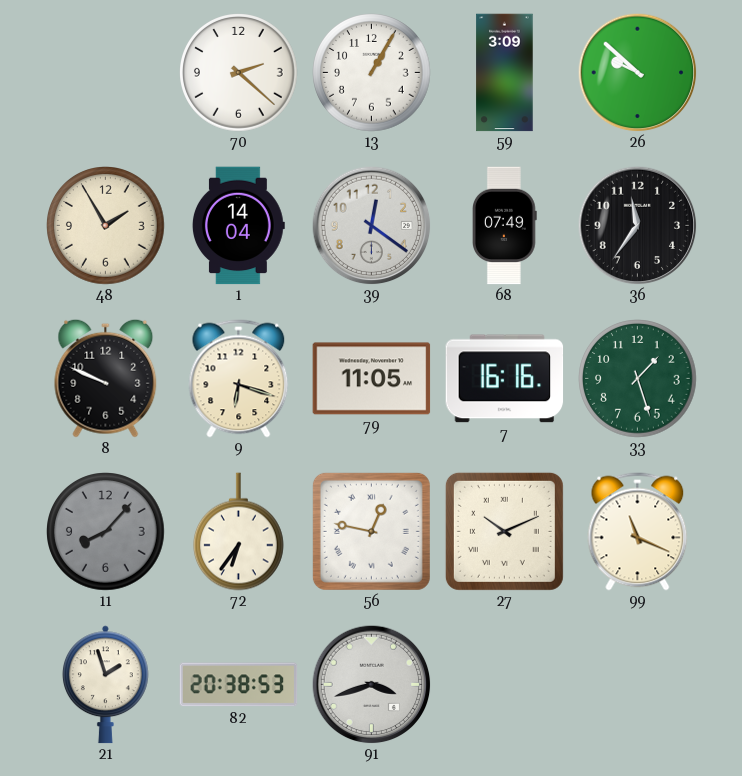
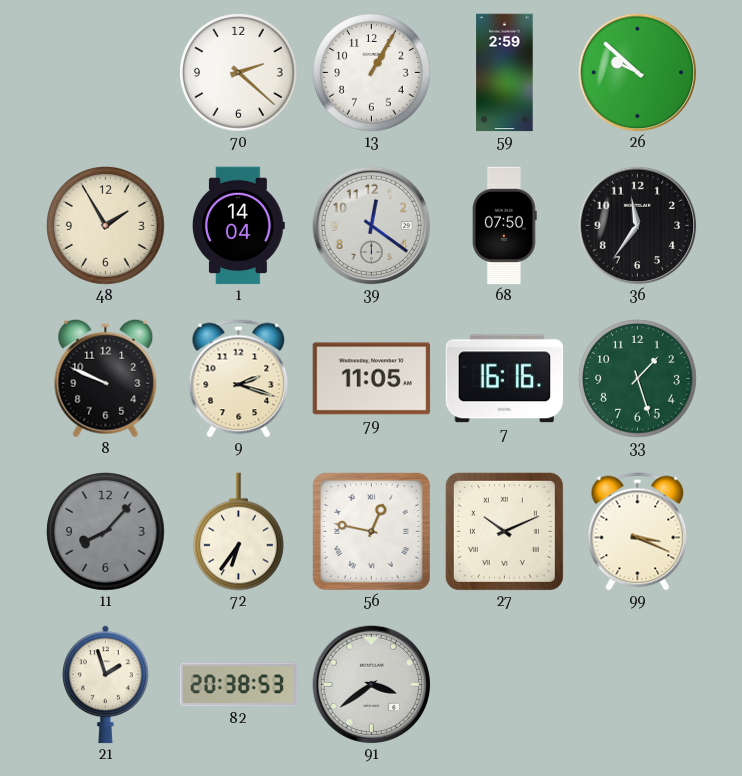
59: 3:09 -> 2:59 (505, 73)
68: 07:49 -> 07:50 (505, 226)
9: 6:18 -> 2:18 (239, 379)
99: 11:19 -> 3:19 (638, 532)
91: 3:42 -> 3:39 (371, 684)
